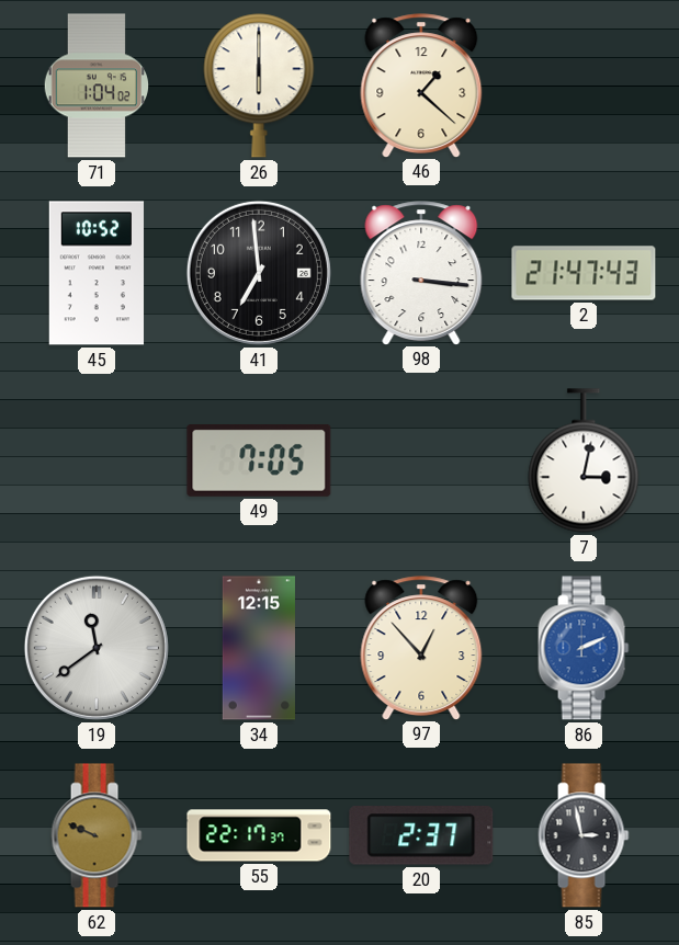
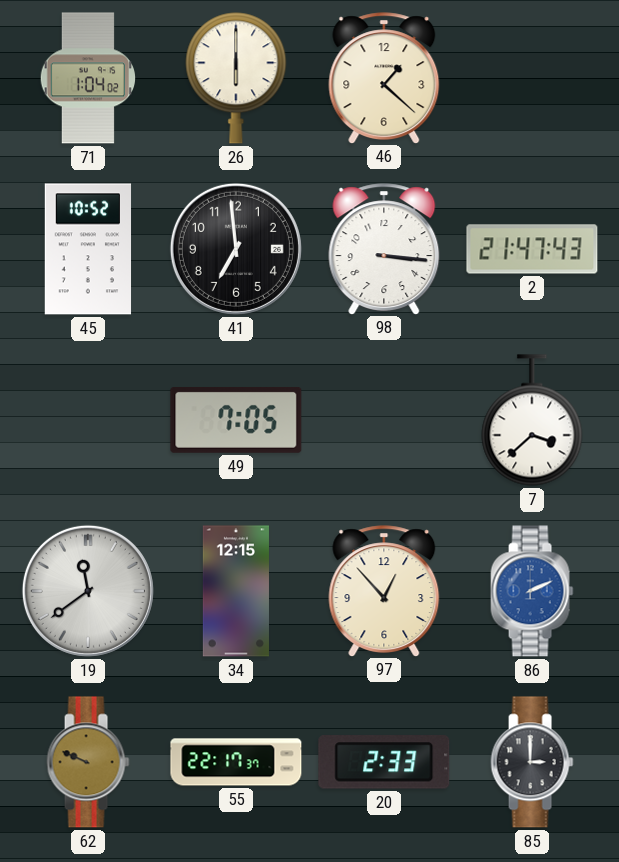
7: 3:02 -> 3:38 (532, 420)
20: 2:37 -> 2:33 (384, 762)
85: 2:58 -> 3:00 (532, 762)
